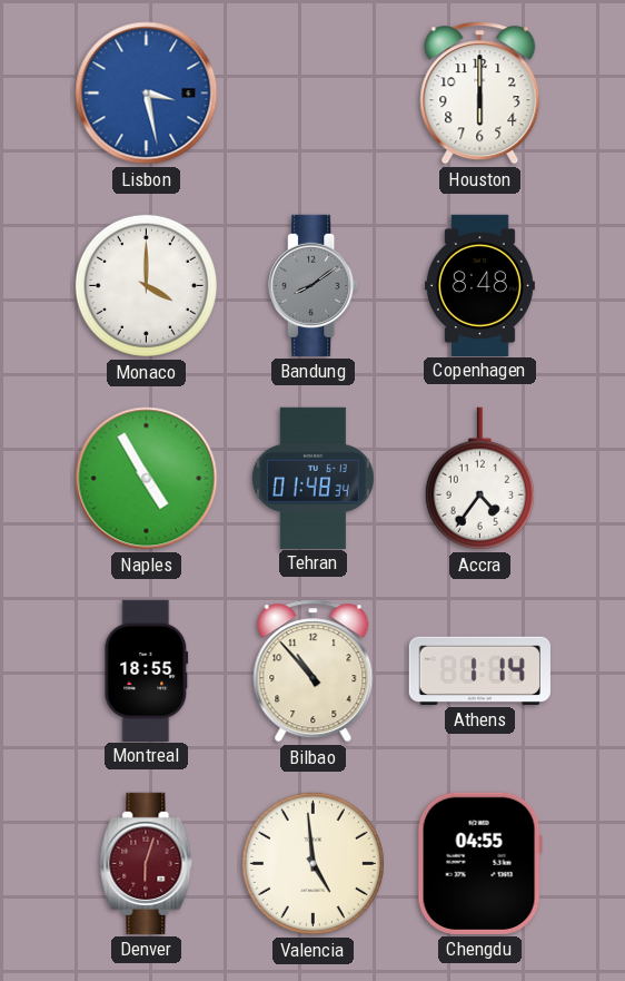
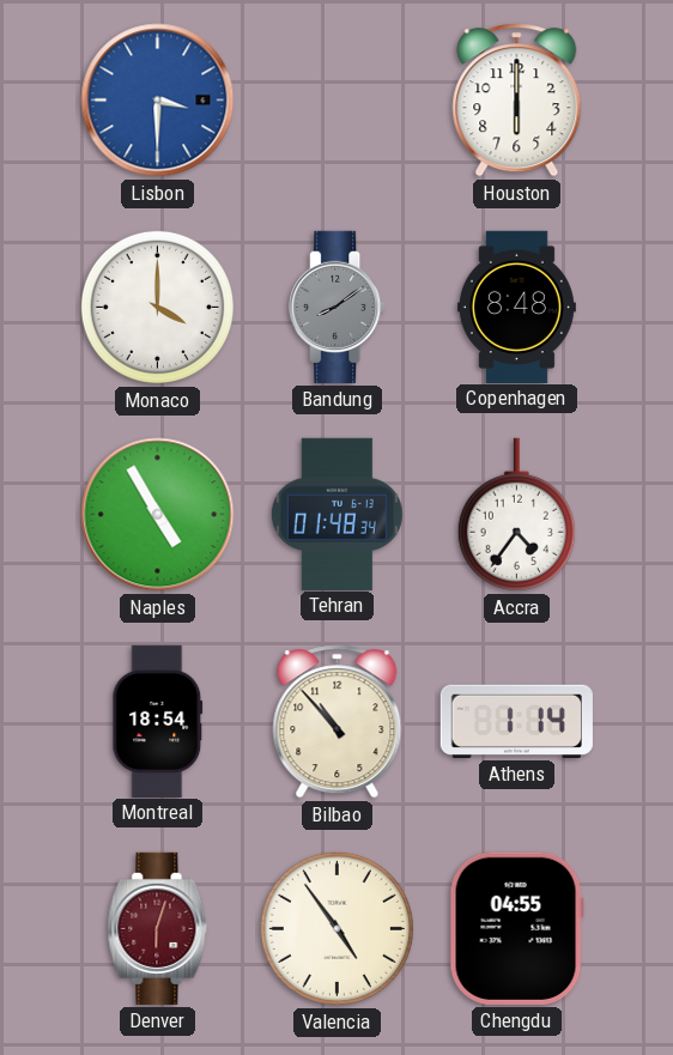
Lisbon: 3:28 -> 3:30 (158, 101)
Montreal: 18:55 -> 18:54 (158, 721)
Valencia: 4:59 -> 4:54 (336, 928)
